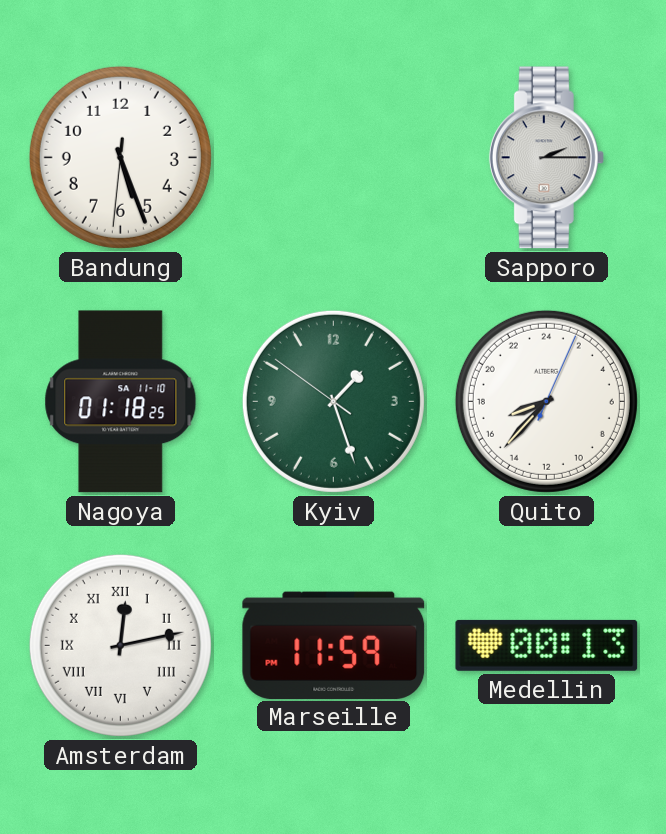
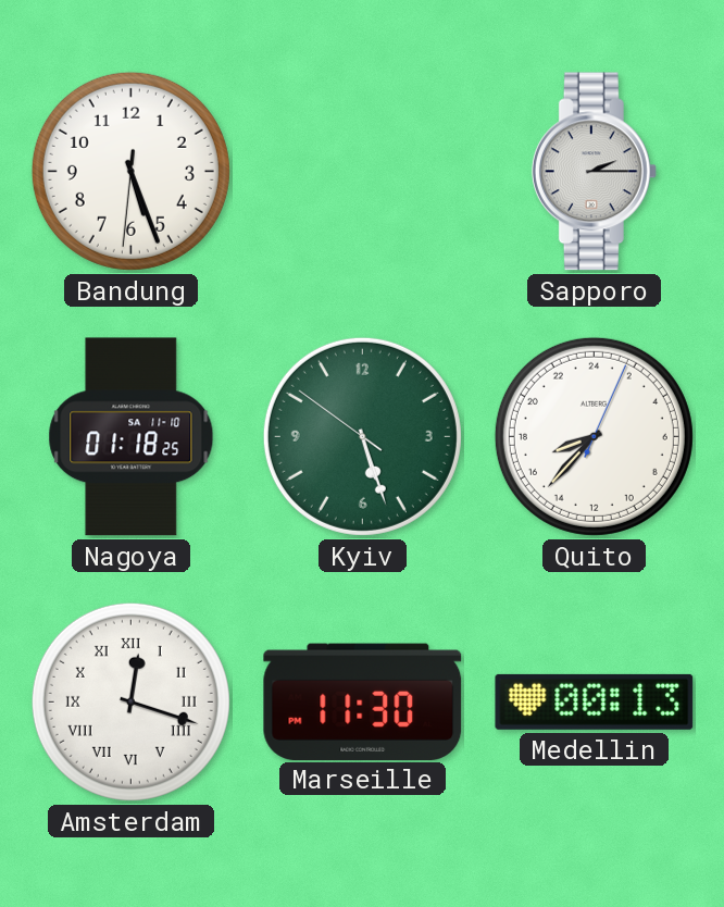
Kyiv: 1:26 -> 5:26 (362, 436)
Amsterdam: 12:13 -> 12:18 (130, 701)
Marseille: 11:59 -> 11:30 (363, 701)
